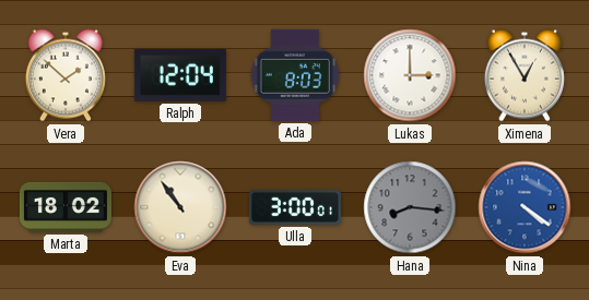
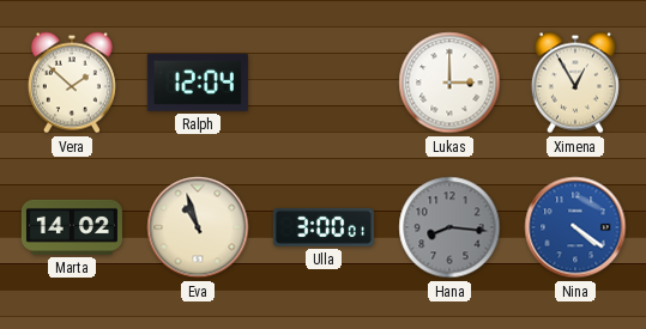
Ada: 8:03 -> none (295, 75)
Marta: 18:02 -> 14:02 (72, 227)
Eva: 10:54 -> 10:57 (198, 227)
